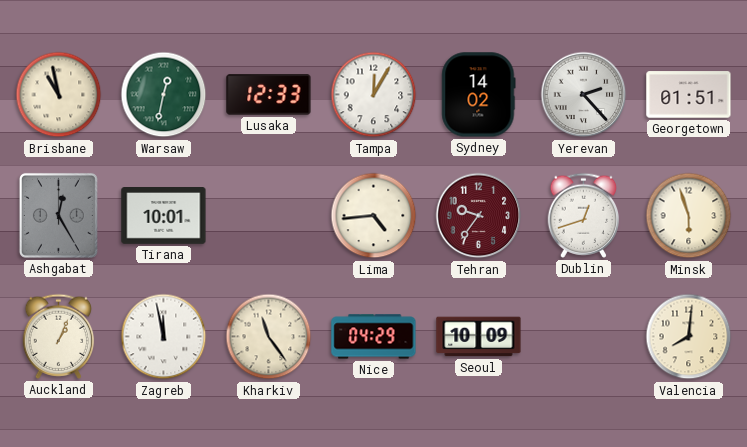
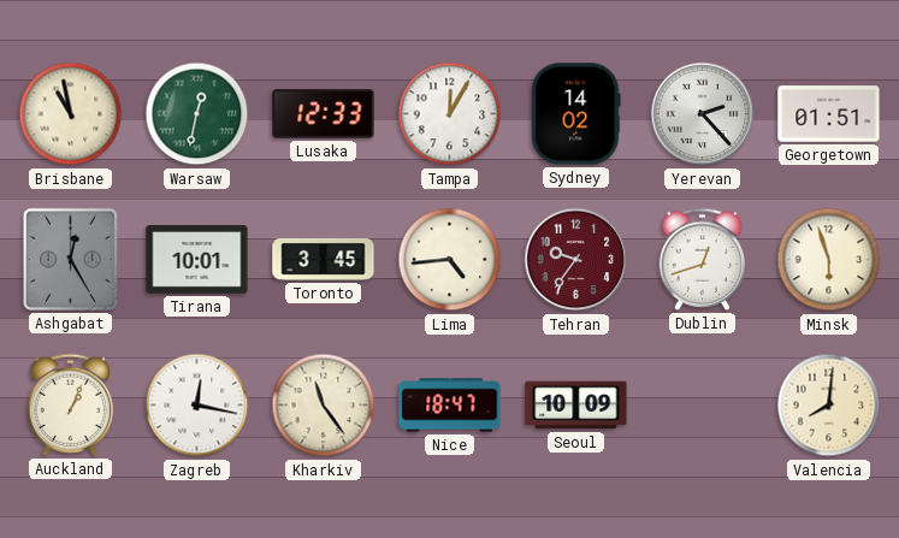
Toronto: none -> 3:45 (324, 260)
Zagreb: 11:58 -> 12:17 (197, 406)
Nice: 04:29 -> 18:47 (450, 406)
